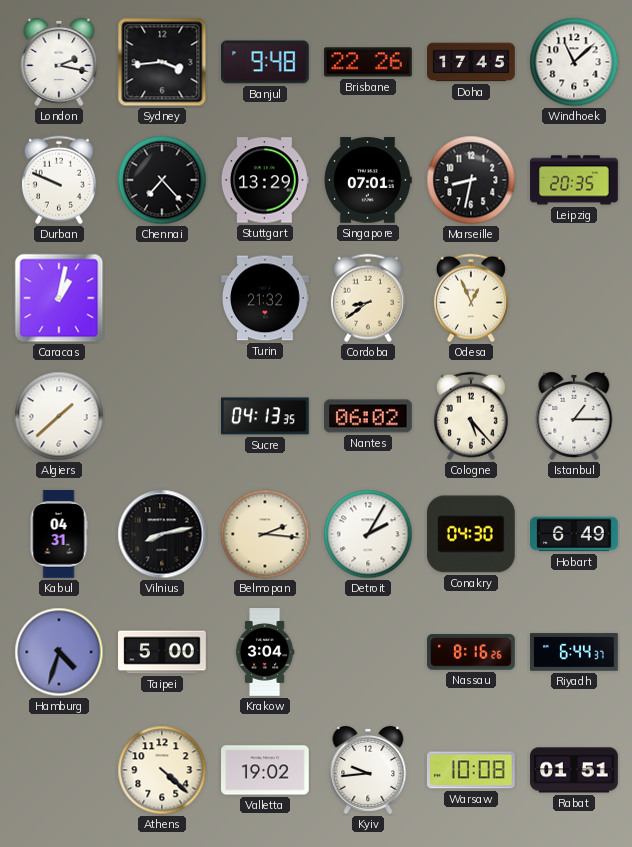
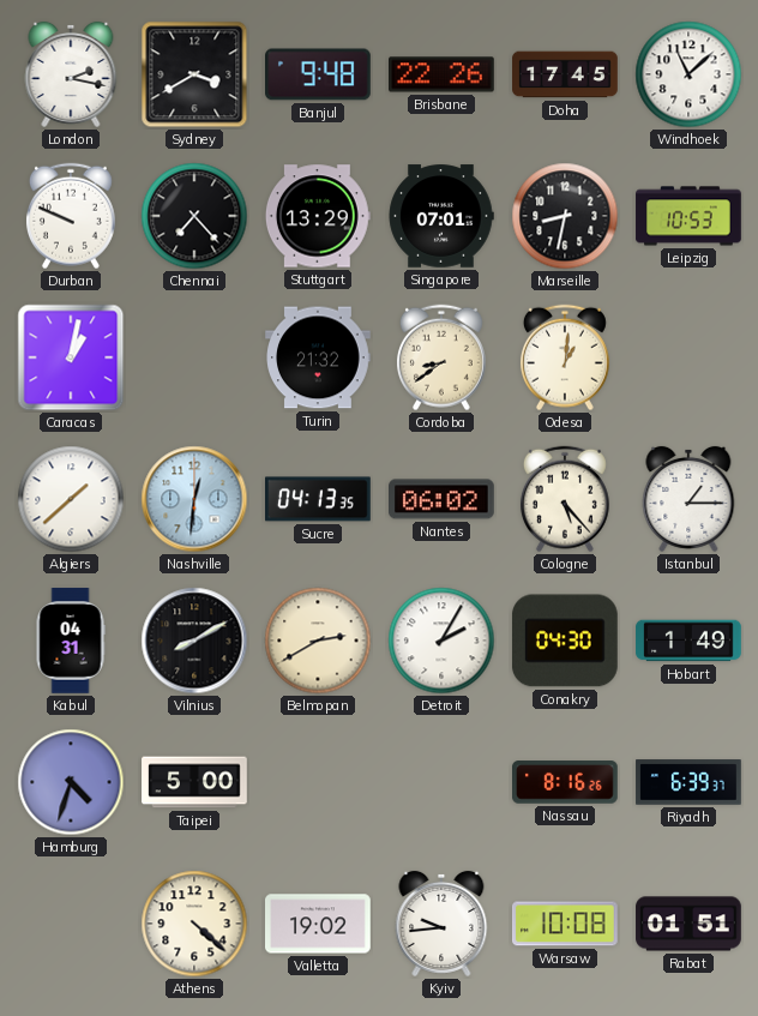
Sydney: 3:44 -> 3:40 (194, 74)
Leipzig: 20:35 -> 10:53 (688, 216)
Odesa: 12:56 -> 1:01 (565, 357)
Nashville: none -> 12:31 (194, 499)
Vilnius: 8:13 -> 8:10 (194, 641)
Belmopan: 2:16 -> 2:40 (318, 641)
Hobart: 6:49 -> 1:49 (688, 641)
Krakow: 3:04 -> none (265, 652)
Riyadh: 6:44 -> 6:39 (688, 782)
